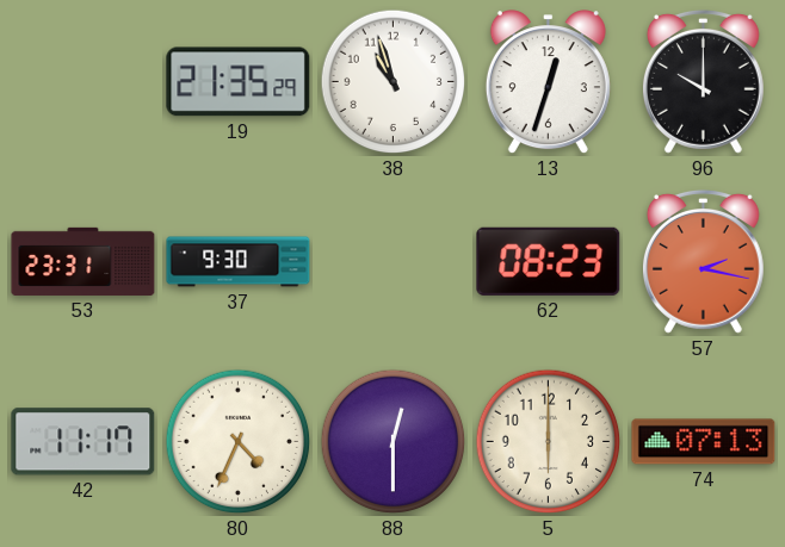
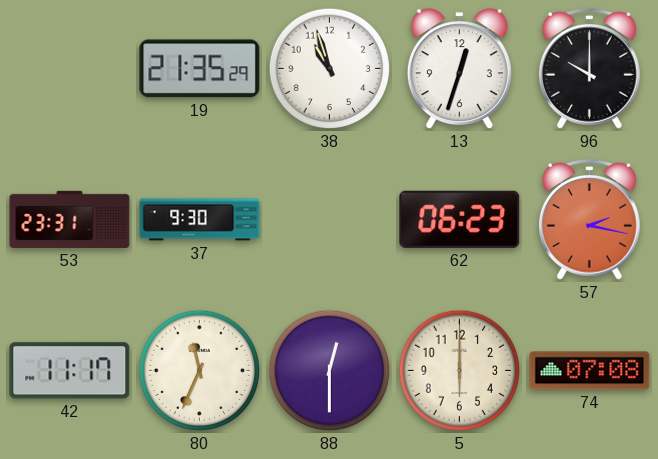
62: 08:23 -> 06:23 (460, 219)
80: 4:34 -> 11:34 (200, 371)
74: 07:13 -> 07:08 (590, 371)
